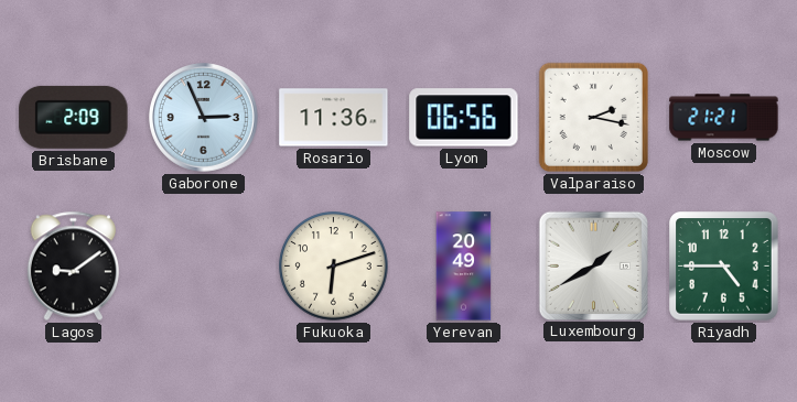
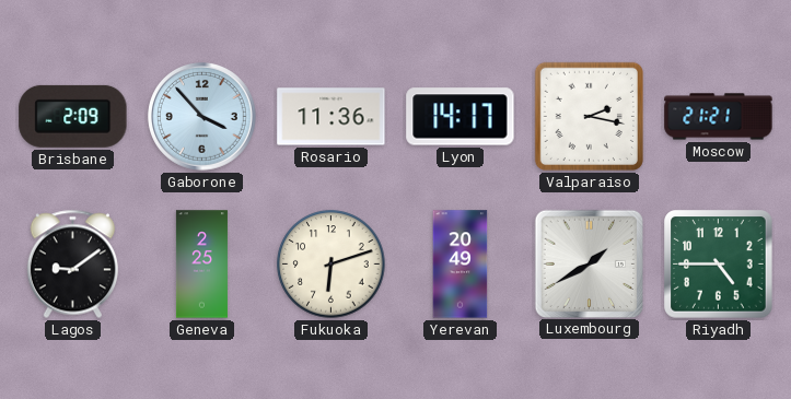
Gaborone: 2:56 -> 3:53 (202, 117)
Lyon: 06:56 -> 14:17 (461, 117)
Geneva: none -> 2:25 (201, 265)
